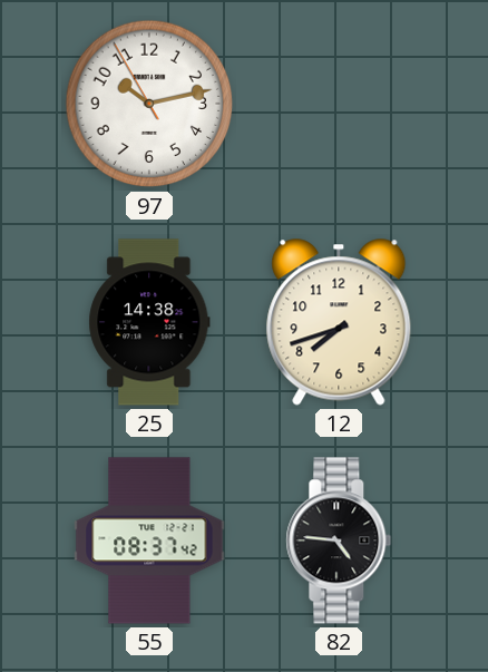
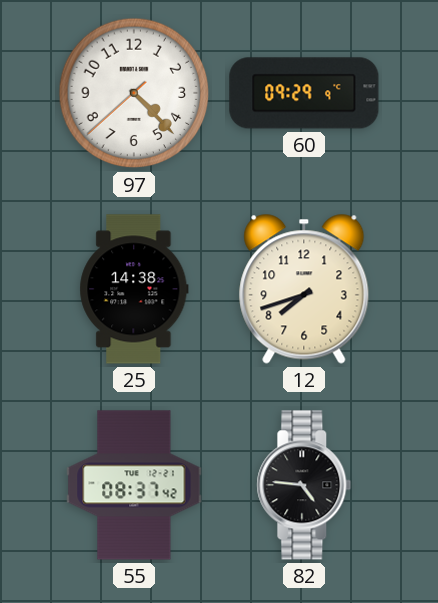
97: 10:12 -> 4:22 (134, 93)
60: none -> 09:29 (304, 93)
